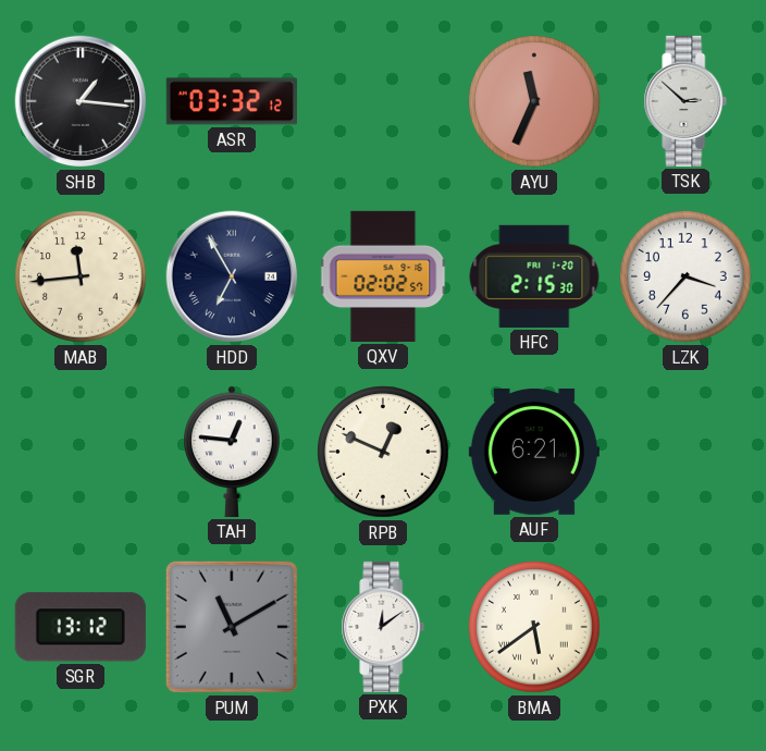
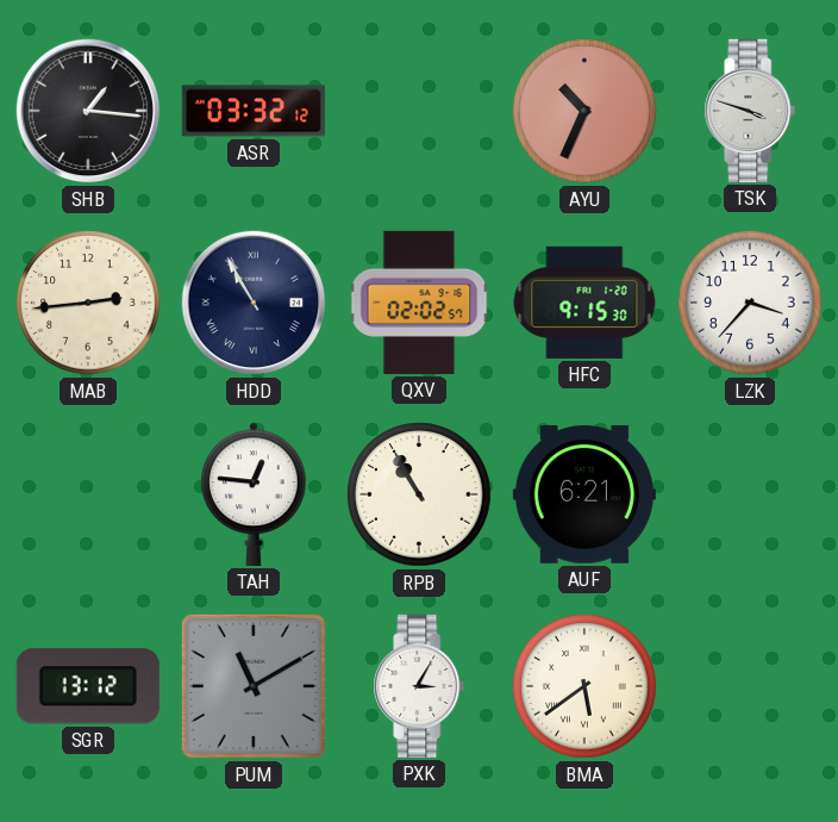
AYU: 11:34 -> 10:34 (584, 111)
TSK: 2:52 -> 3:48 (750, 111)
MAB: 11:44 -> 2:44 (88, 303)
HDD: 6:55 -> 10:55 (254, 303)
HFC: 2:15 -> 9:15 (584, 303)
RPB: 12:49 -> 10:55 (419, 494)
PXK: 12:09 -> 3:05 (419, 686)
